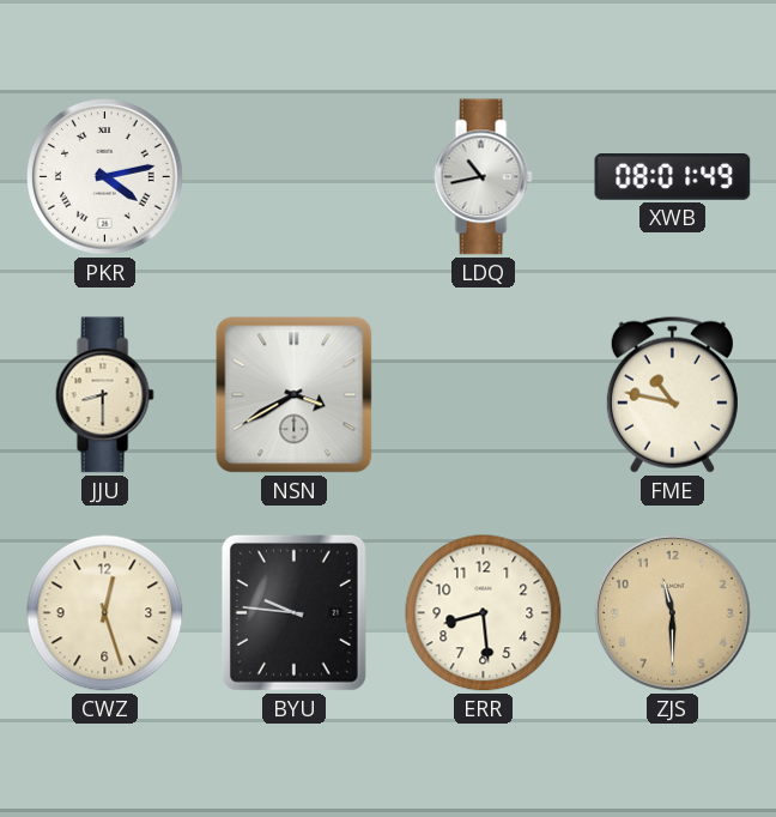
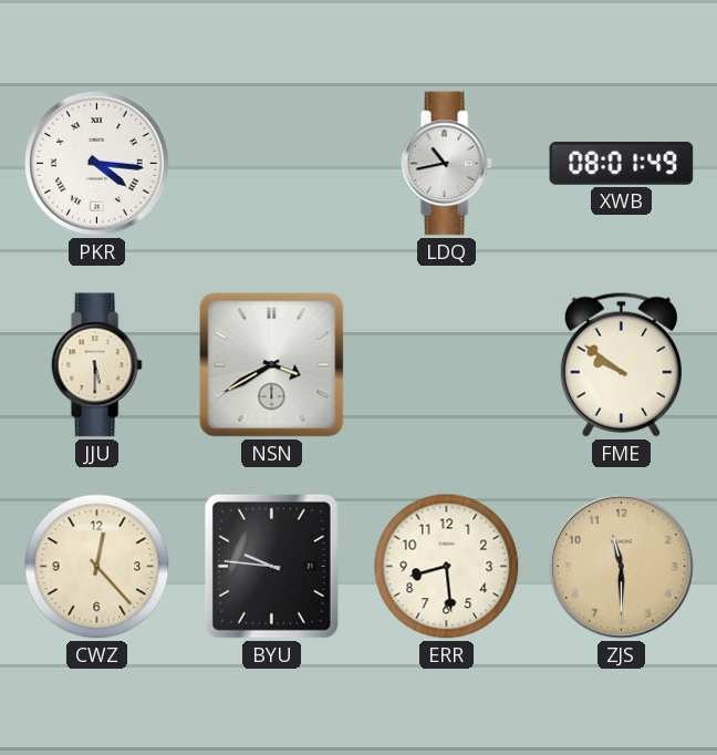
PKR: 4:13 -> 4:16 (97, 164)
JJU: 8:30 -> 5:30 (96, 365)
FME: 10:47 -> 9:51 (621, 364)
CWZ: 12:27 -> 12:23 (97, 567)
